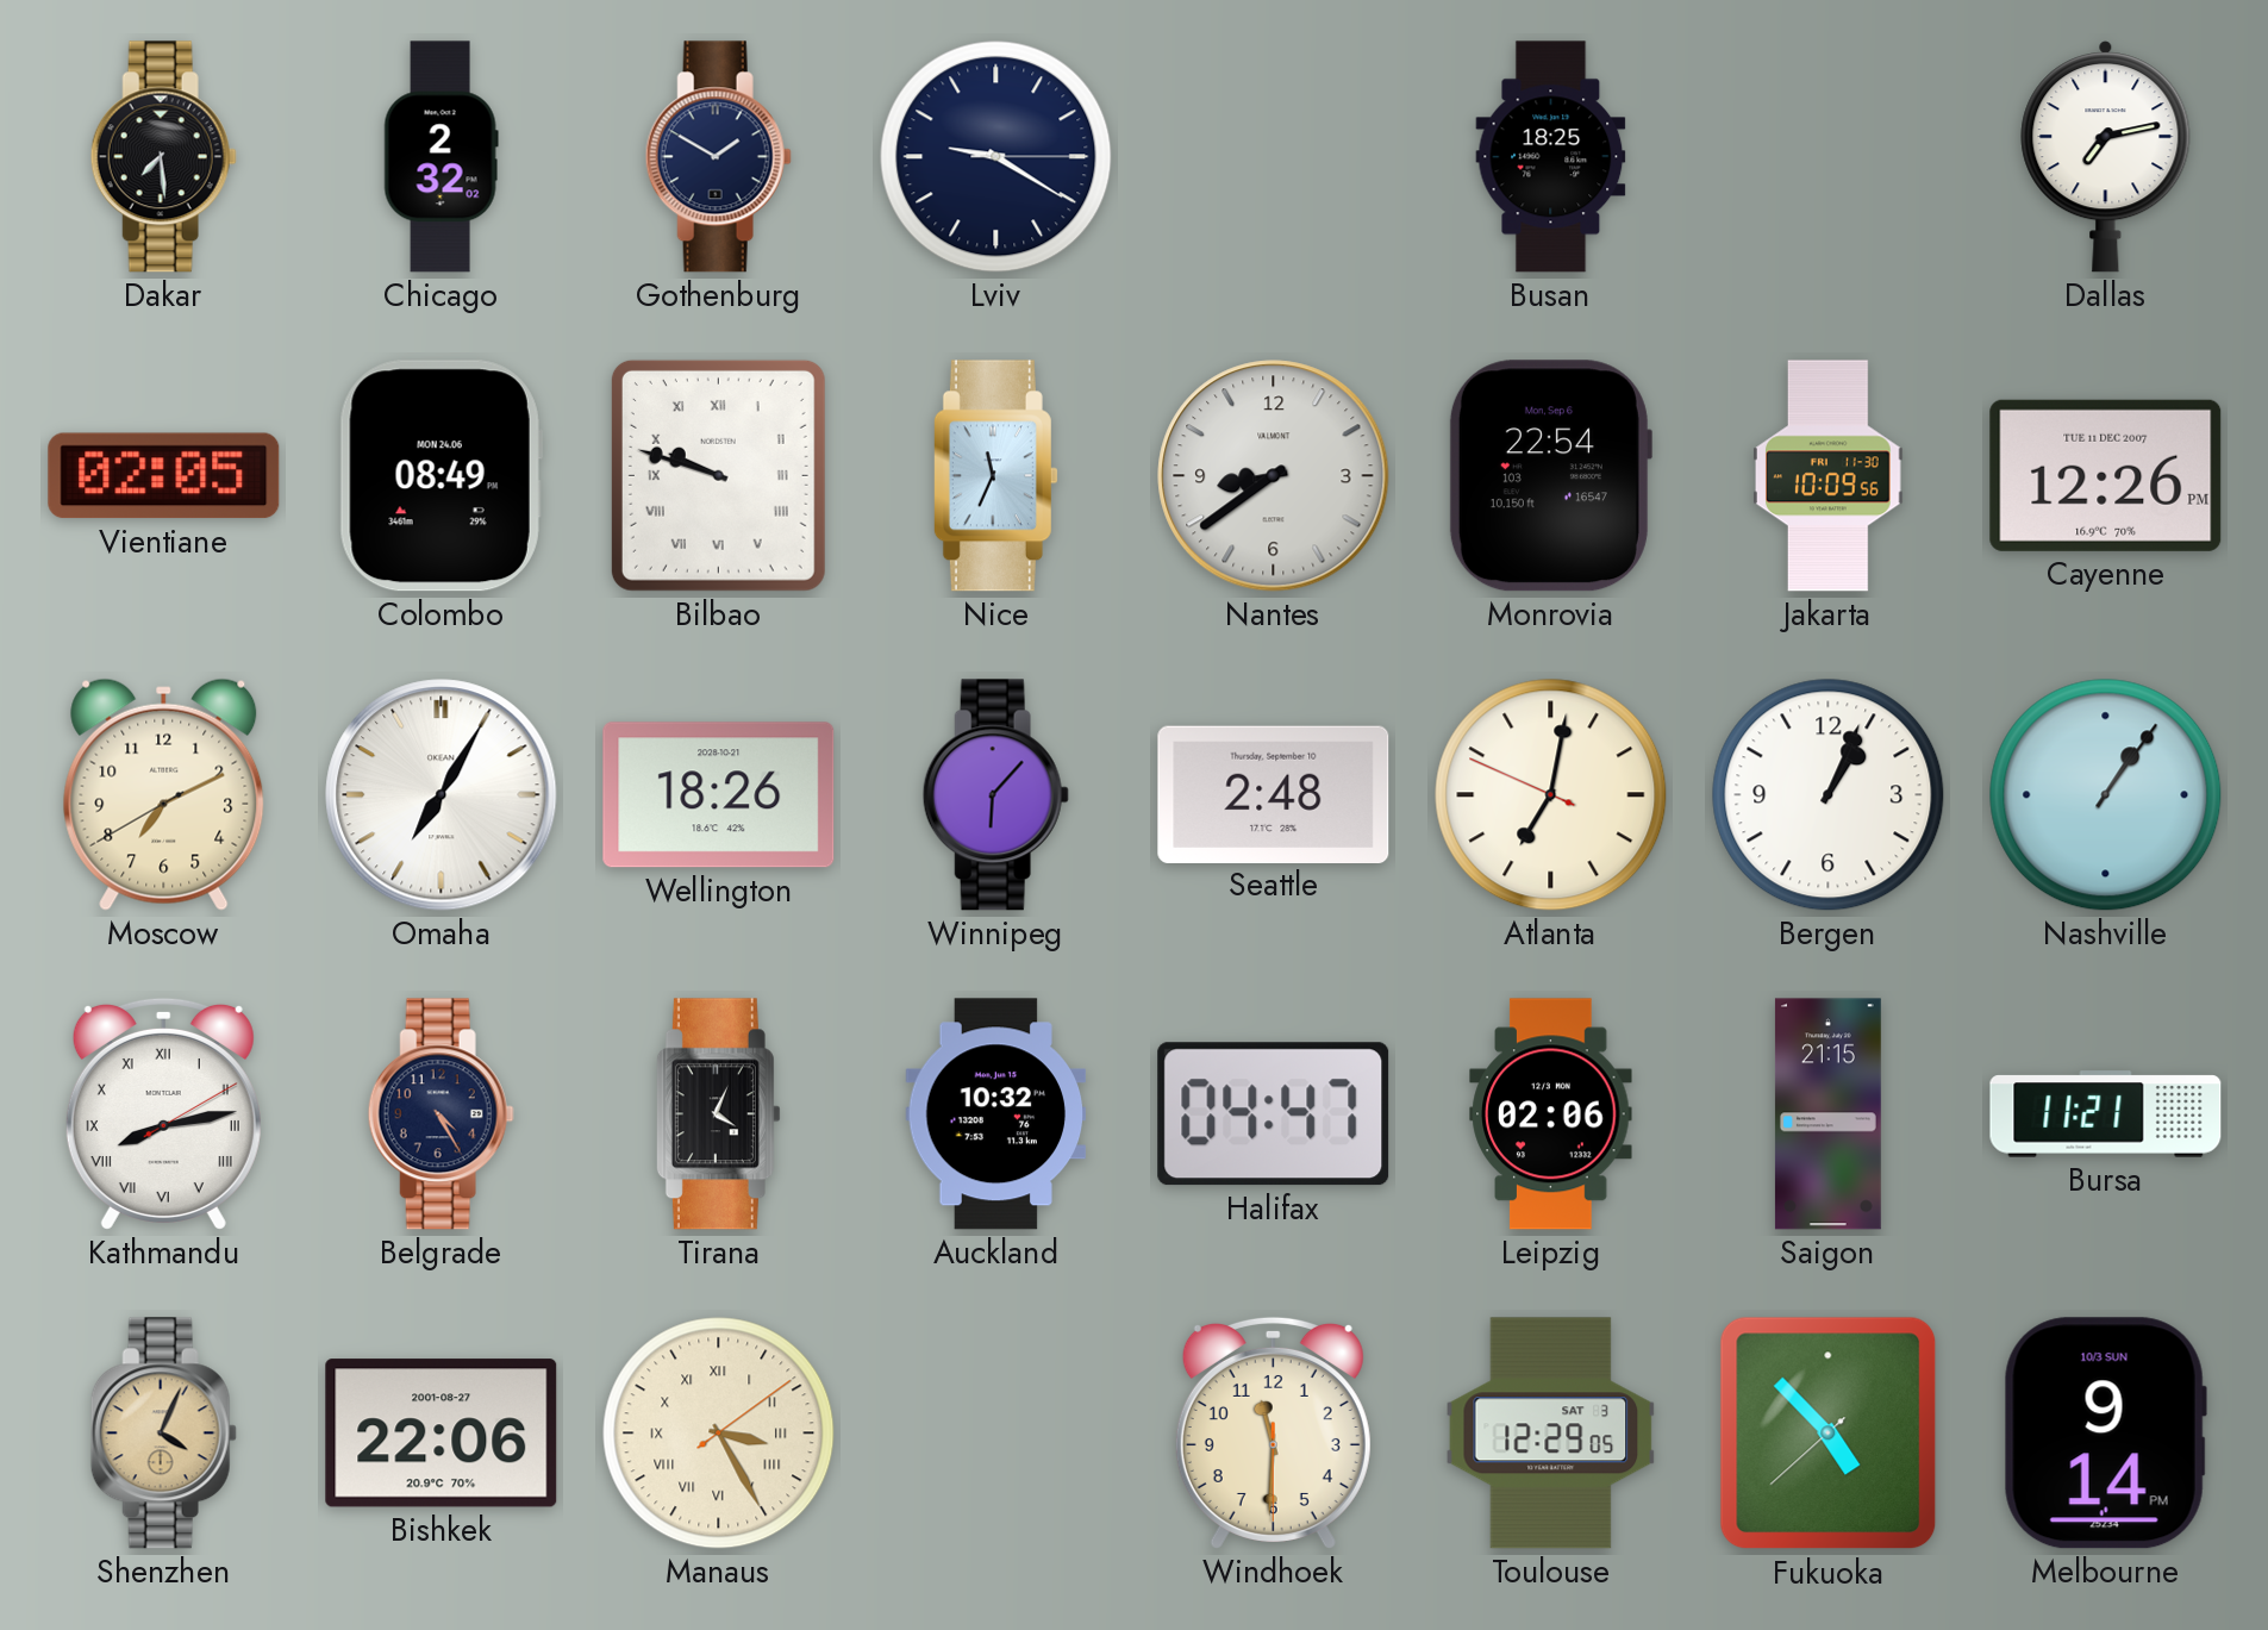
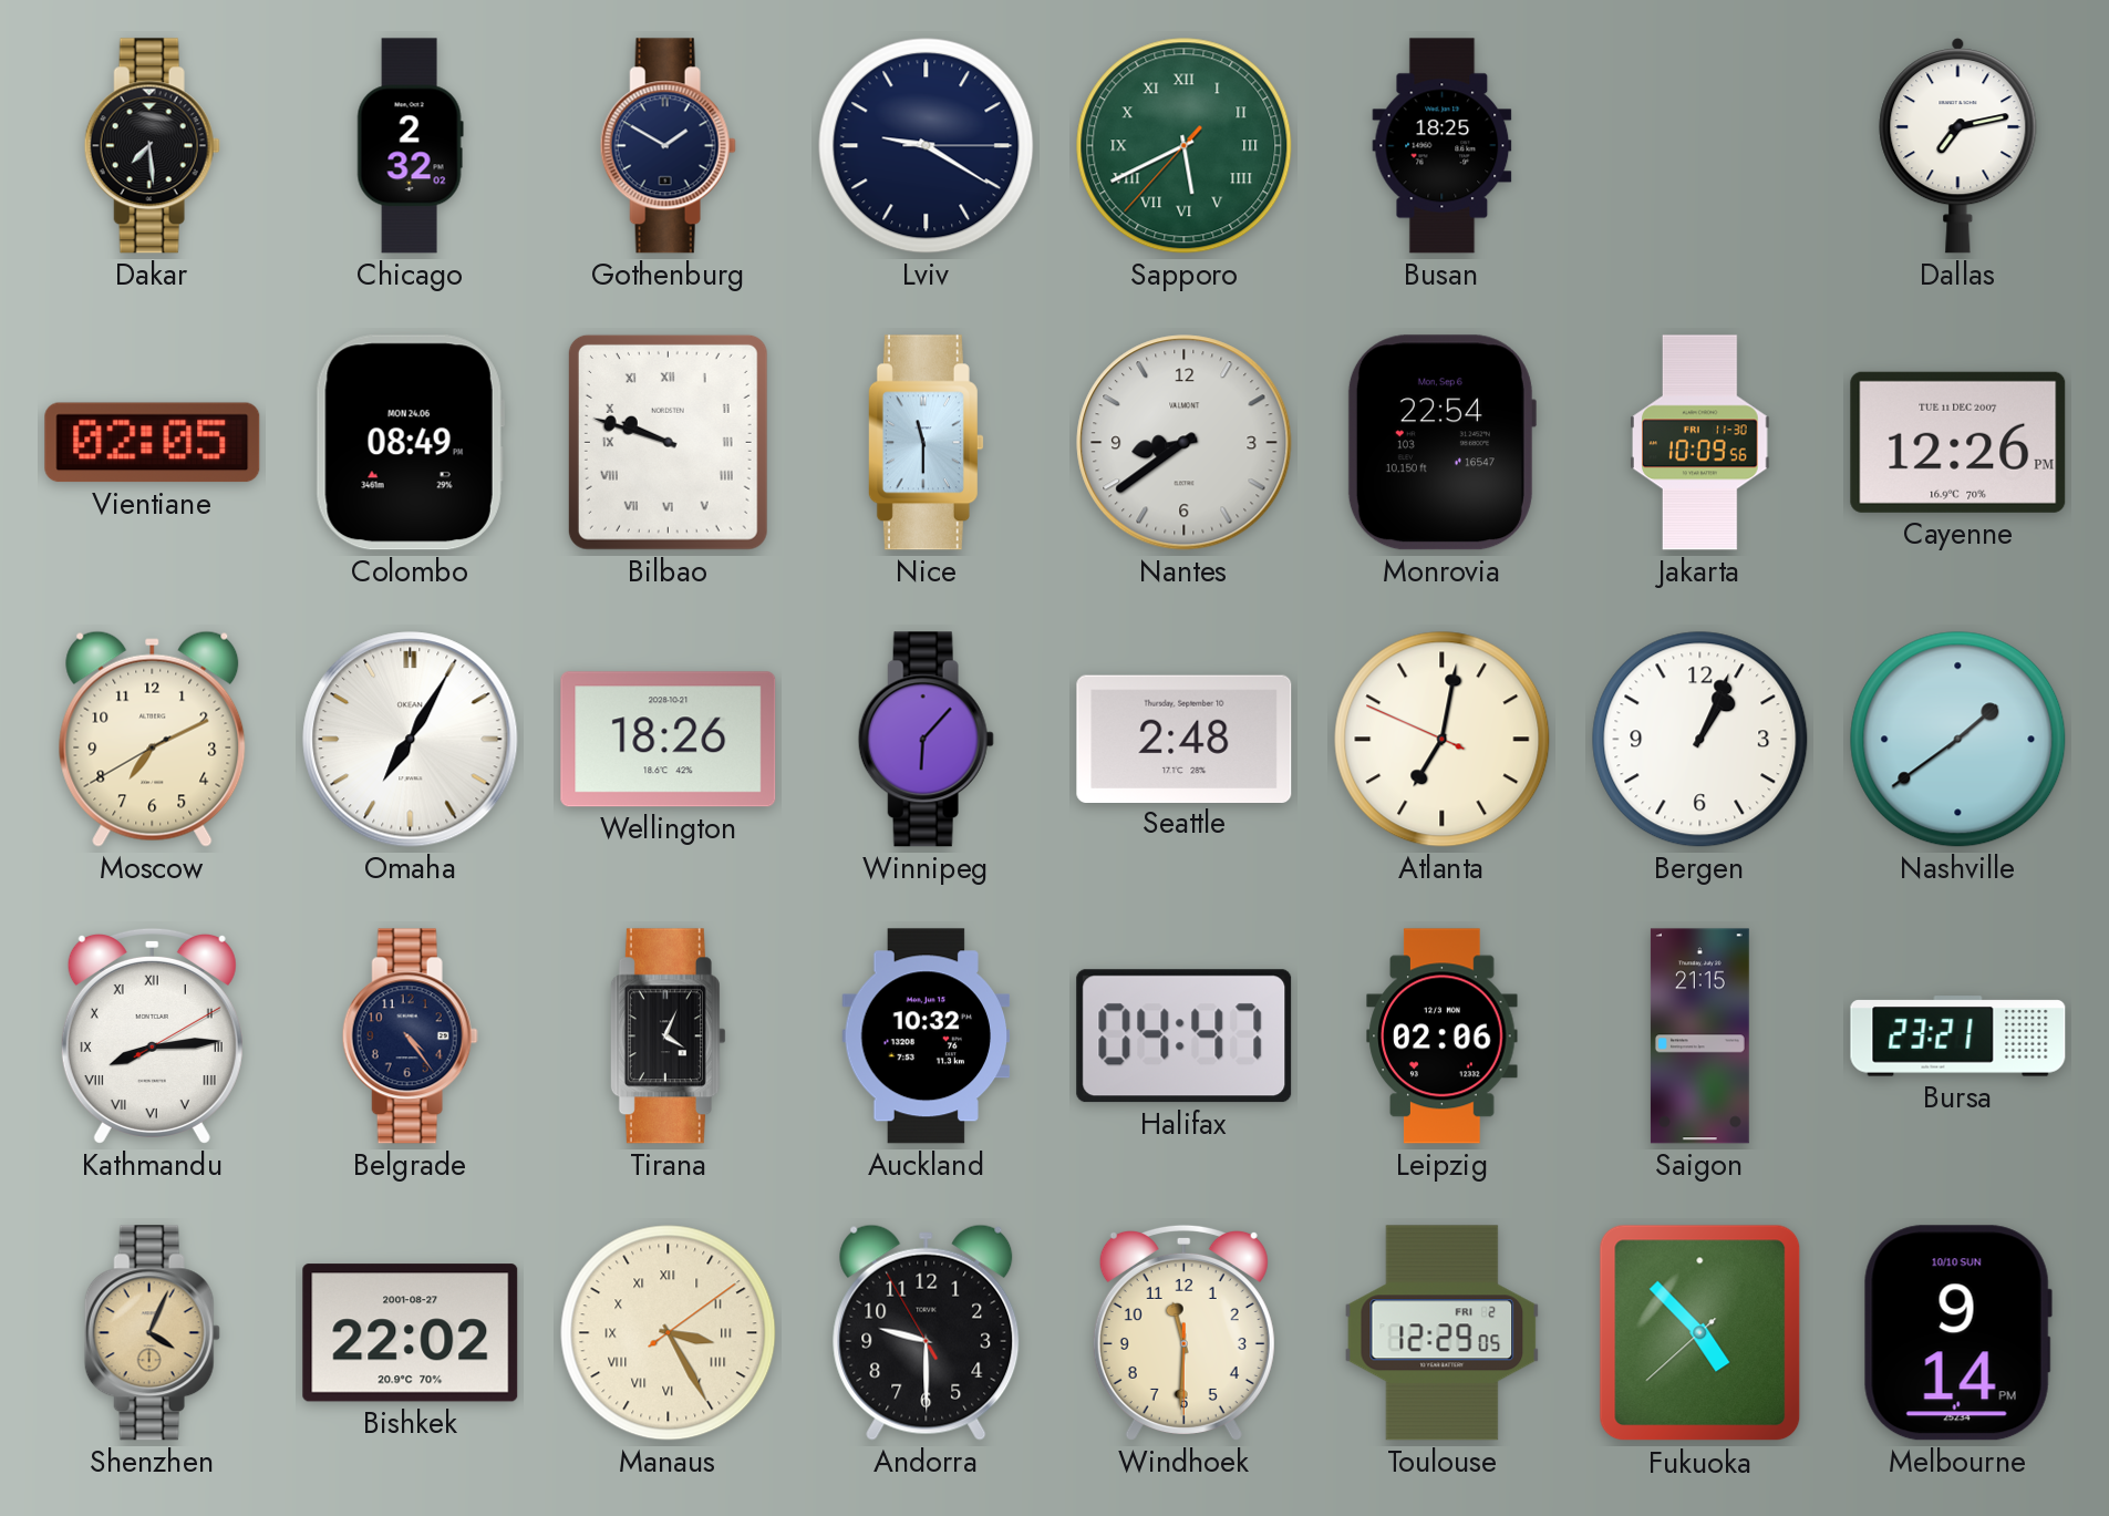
Sapporo: none -> 5:40 (1185, 146)
Nice: 11:34 -> 11:30 (926, 443)
Nashville: 1:06 -> 1:39 (1958, 740)
Kathmandu: 8:13 -> 8:14 (152, 1035)
Belgrade: 4:25 -> 4:24 (410, 1037)
Bursa: 11:21 -> 23:21 (1958, 1037)
Bishkek: 22:06 -> 22:02 (411, 1333)
Andorra: none -> 9:29 (927, 1332)
Toulouse date: SAT 3 -> FRI 2 (1443, 1333)
Melbourne date: 10/3 SUN -> 10/10 SUN (1957, 1333)
